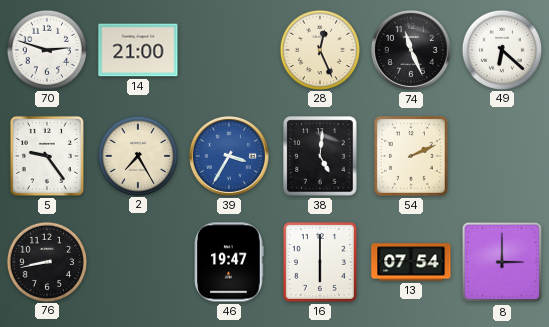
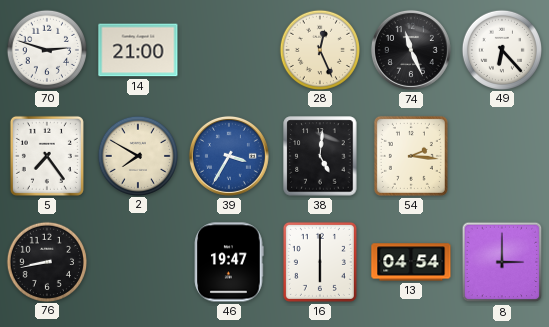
49: 6:22 -> 6:23 (501, 49)
5: 9:24 -> 7:24 (47, 156)
2: 7:25 -> 7:50 (137, 155)
54: 2:11 -> 2:16 (411, 156)
13: 07:54 -> 04:54 (411, 262)
